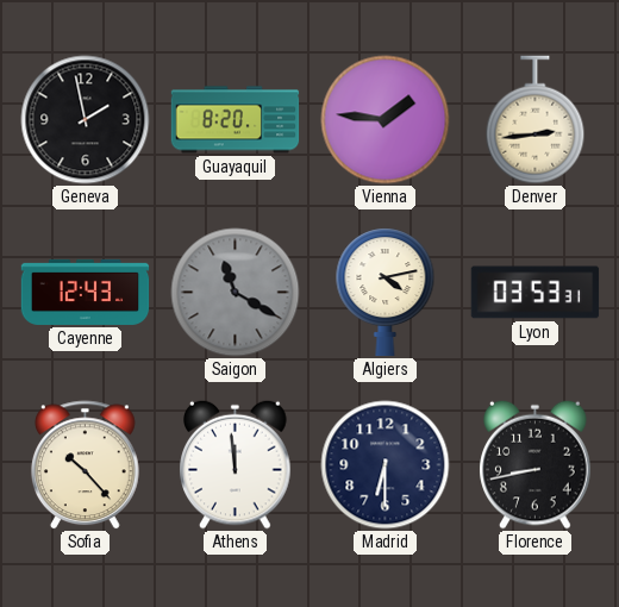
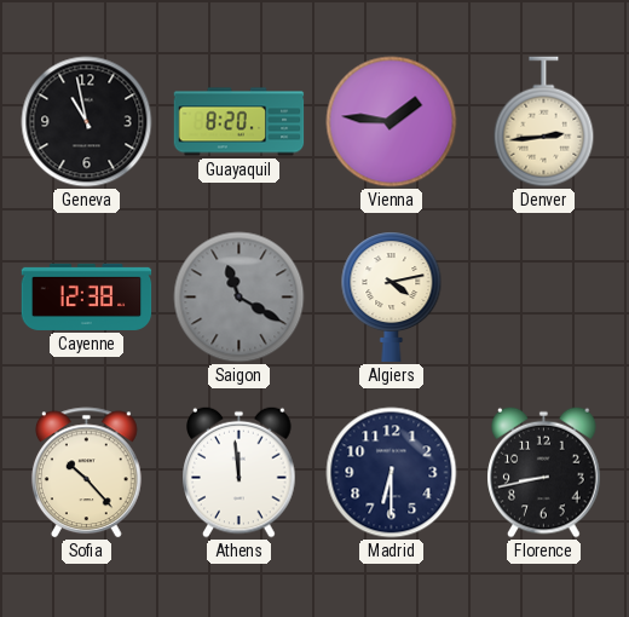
Geneva: 1:58 -> 10:58 (87, 122)
Cayenne: 12:43 -> 12:38 (87, 296)
Lyon: 03:53 -> none (536, 293)
